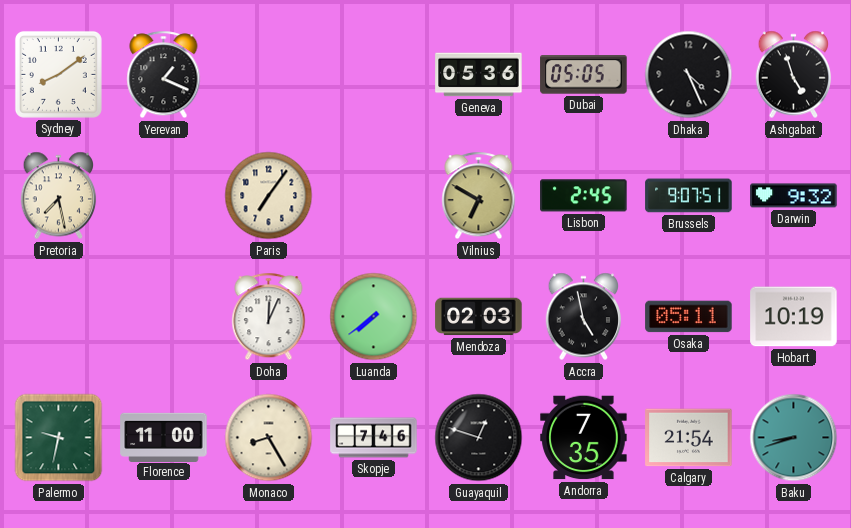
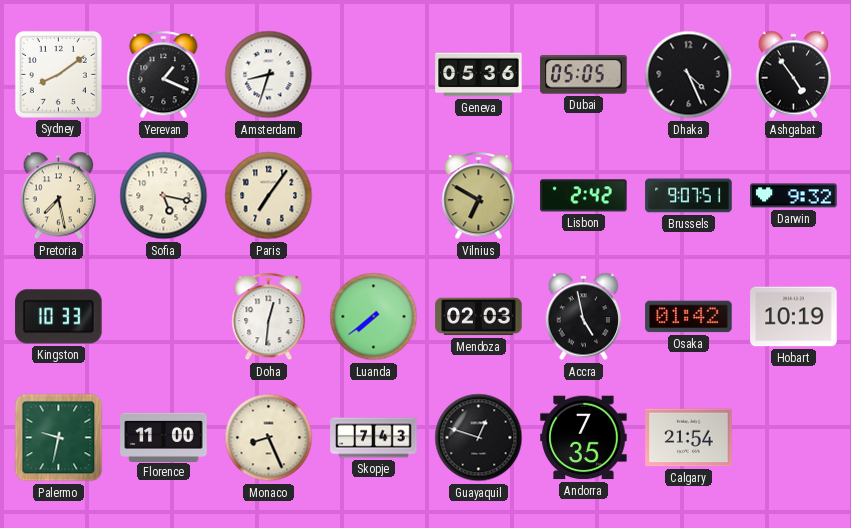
Amsterdam: none -> 8:33 (269, 75)
Ashgabat: 4:57 -> 4:54 (794, 75)
Sofia: none -> 5:17 (164, 196)
Lisbon: 2:45 -> 2:42 (584, 196)
Kingston: none -> 10:33 (59, 317)
Doha: 12:04 -> 12:31 (269, 317)
Osaka: 05:11 -> 01:42 (689, 317)
Monaco: 8:25 -> 8:26 (269, 438)
Skopje: 7:46 -> 7:43 (374, 438)
Baku: 8:42 -> none (794, 438)
